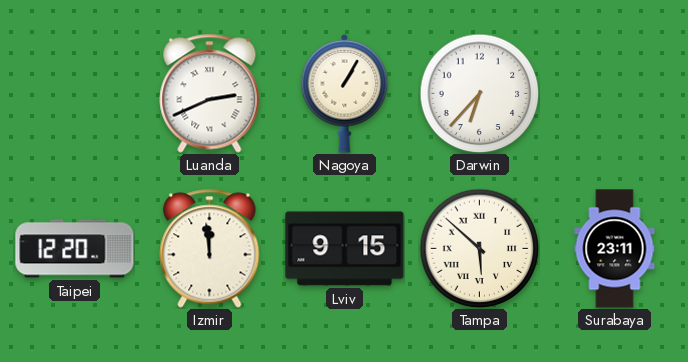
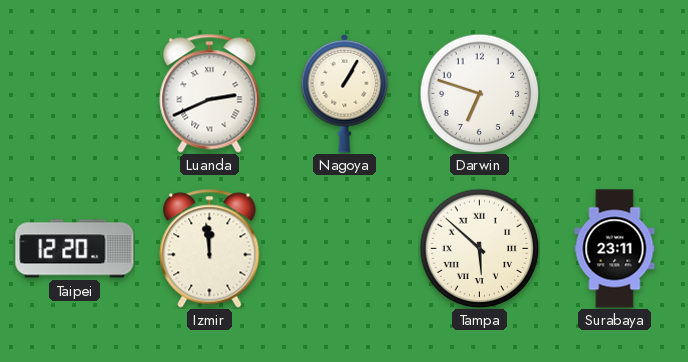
Darwin: 6:37 -> 6:48 (479, 93)
Lviv: 9:15 -> none (345, 249)
